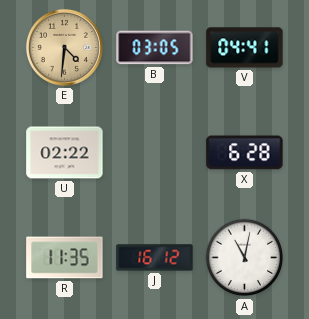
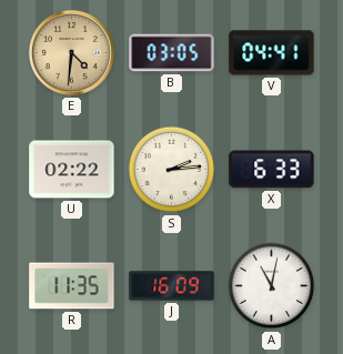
S: none -> 2:14 (172, 170)
X: 6:28 -> 6:33 (272, 170)
J: 16:12 -> 16:09 (172, 286)
